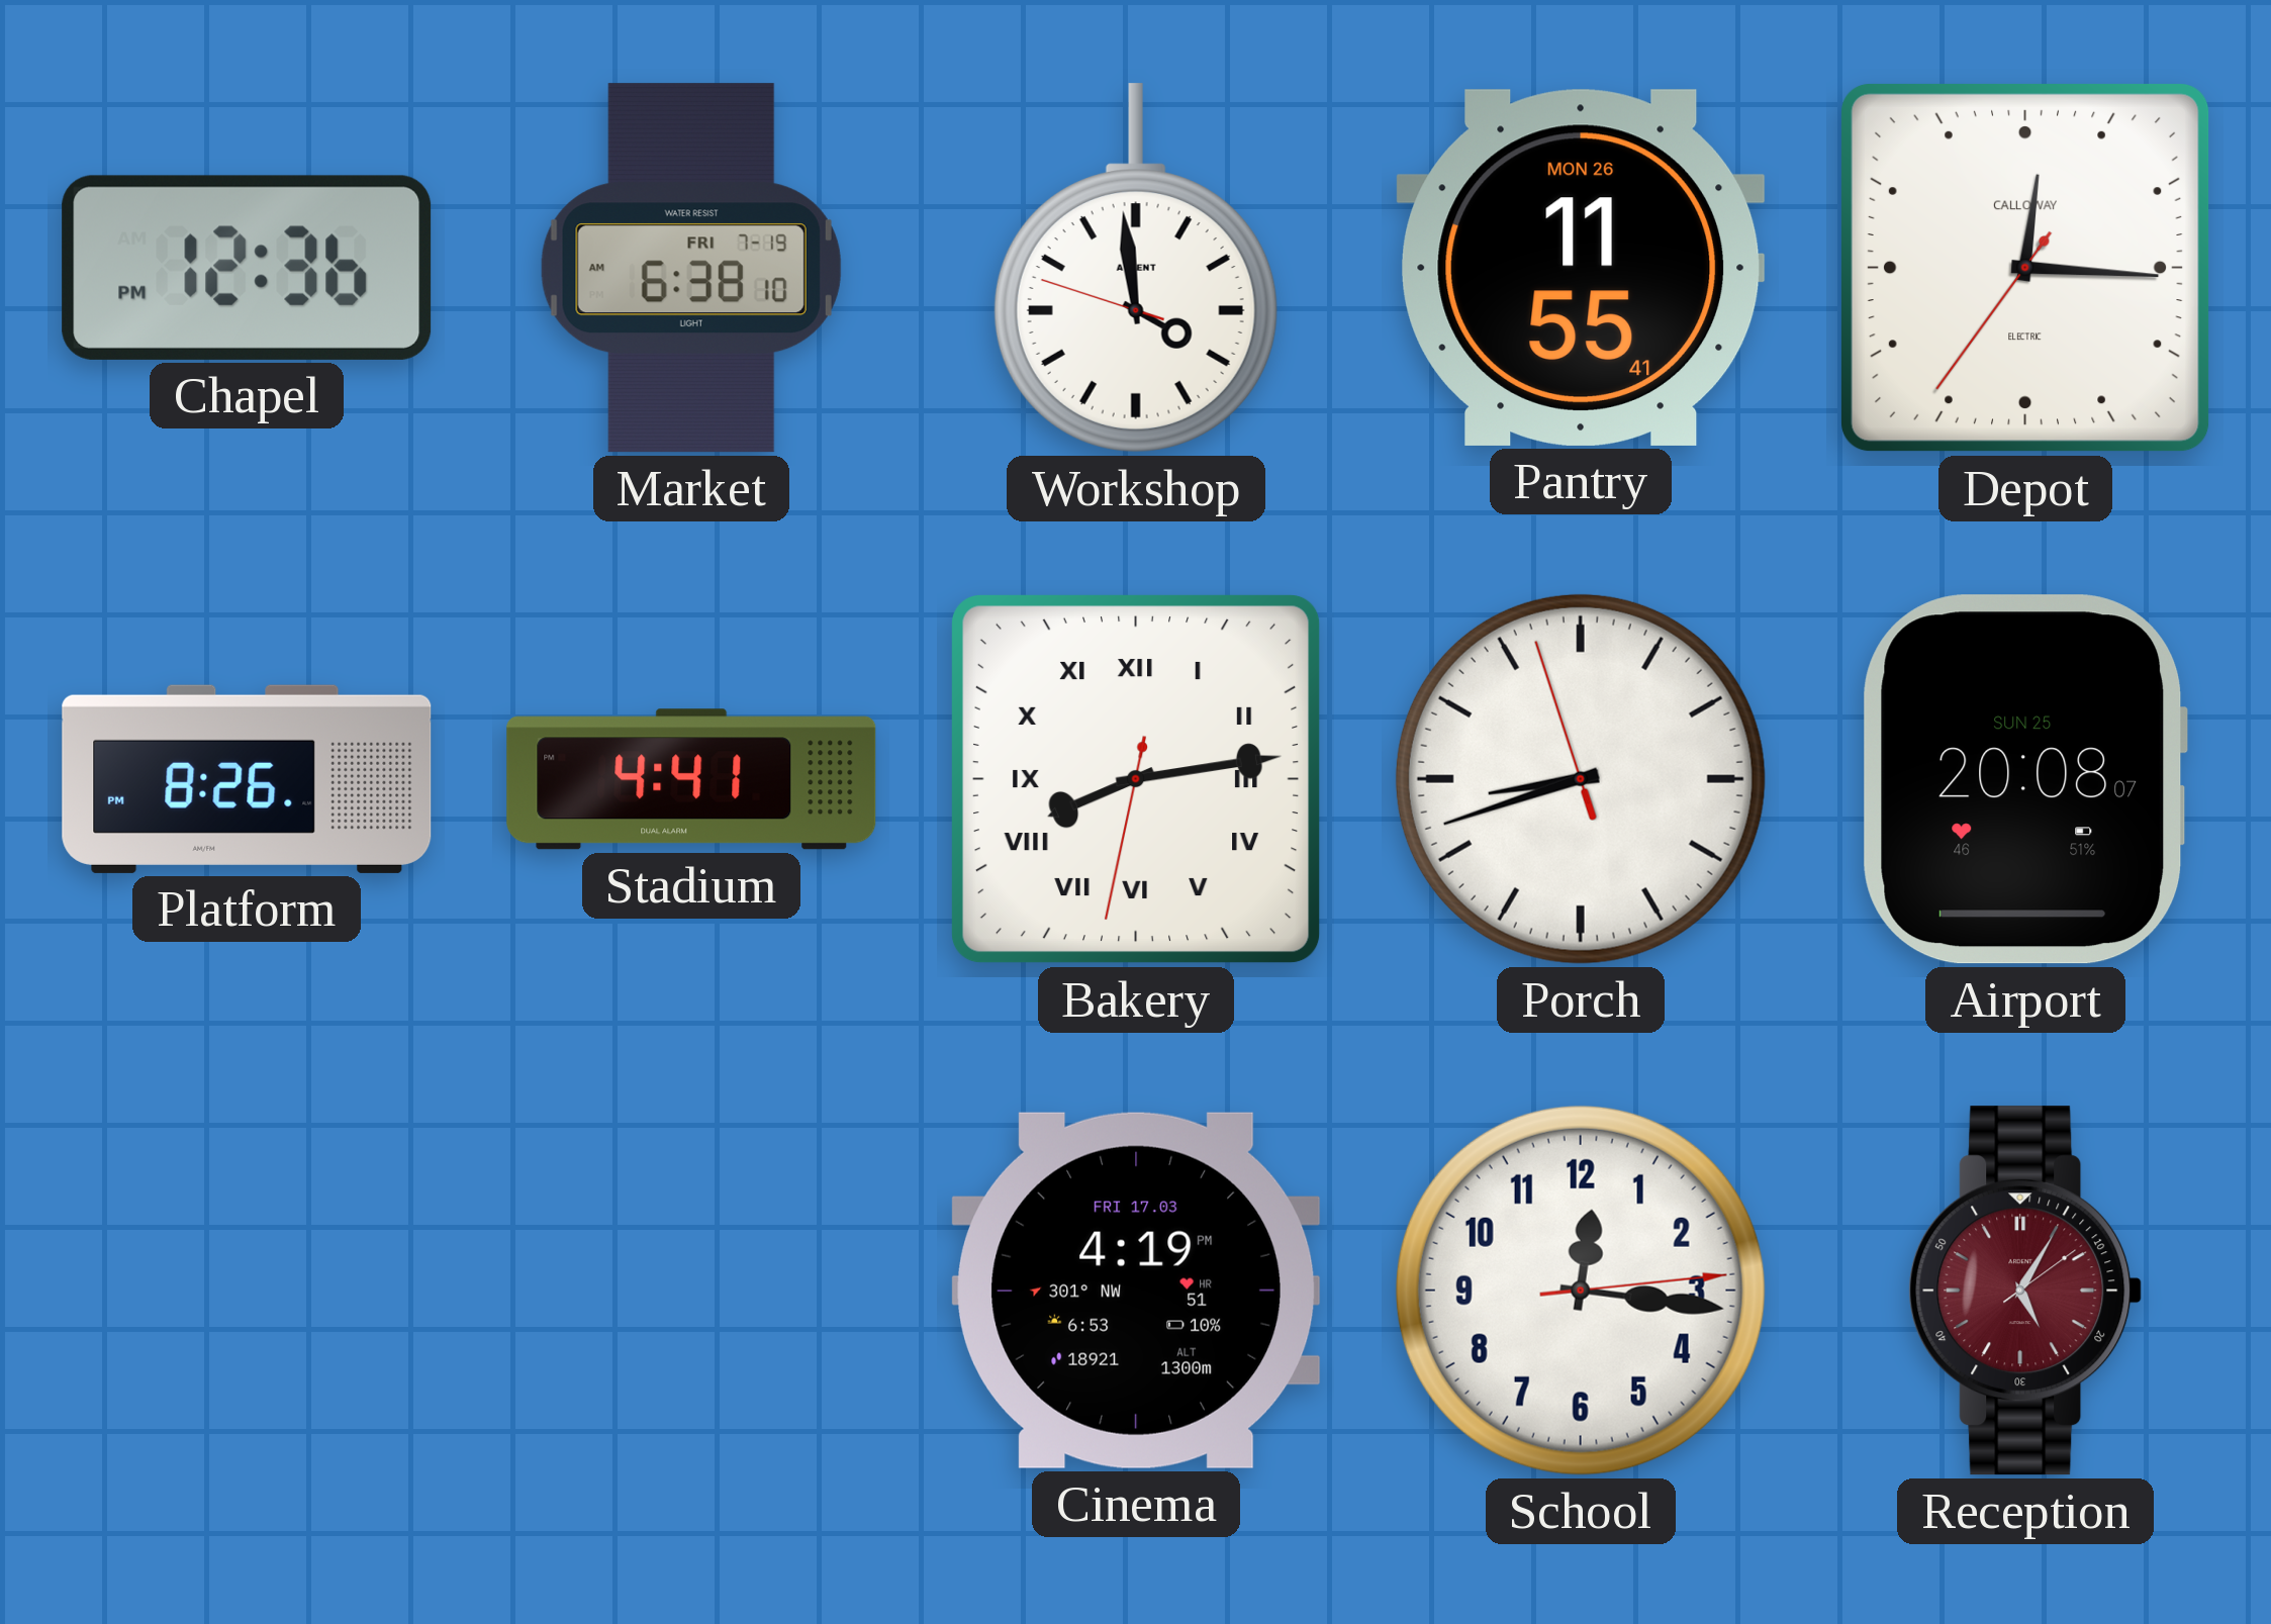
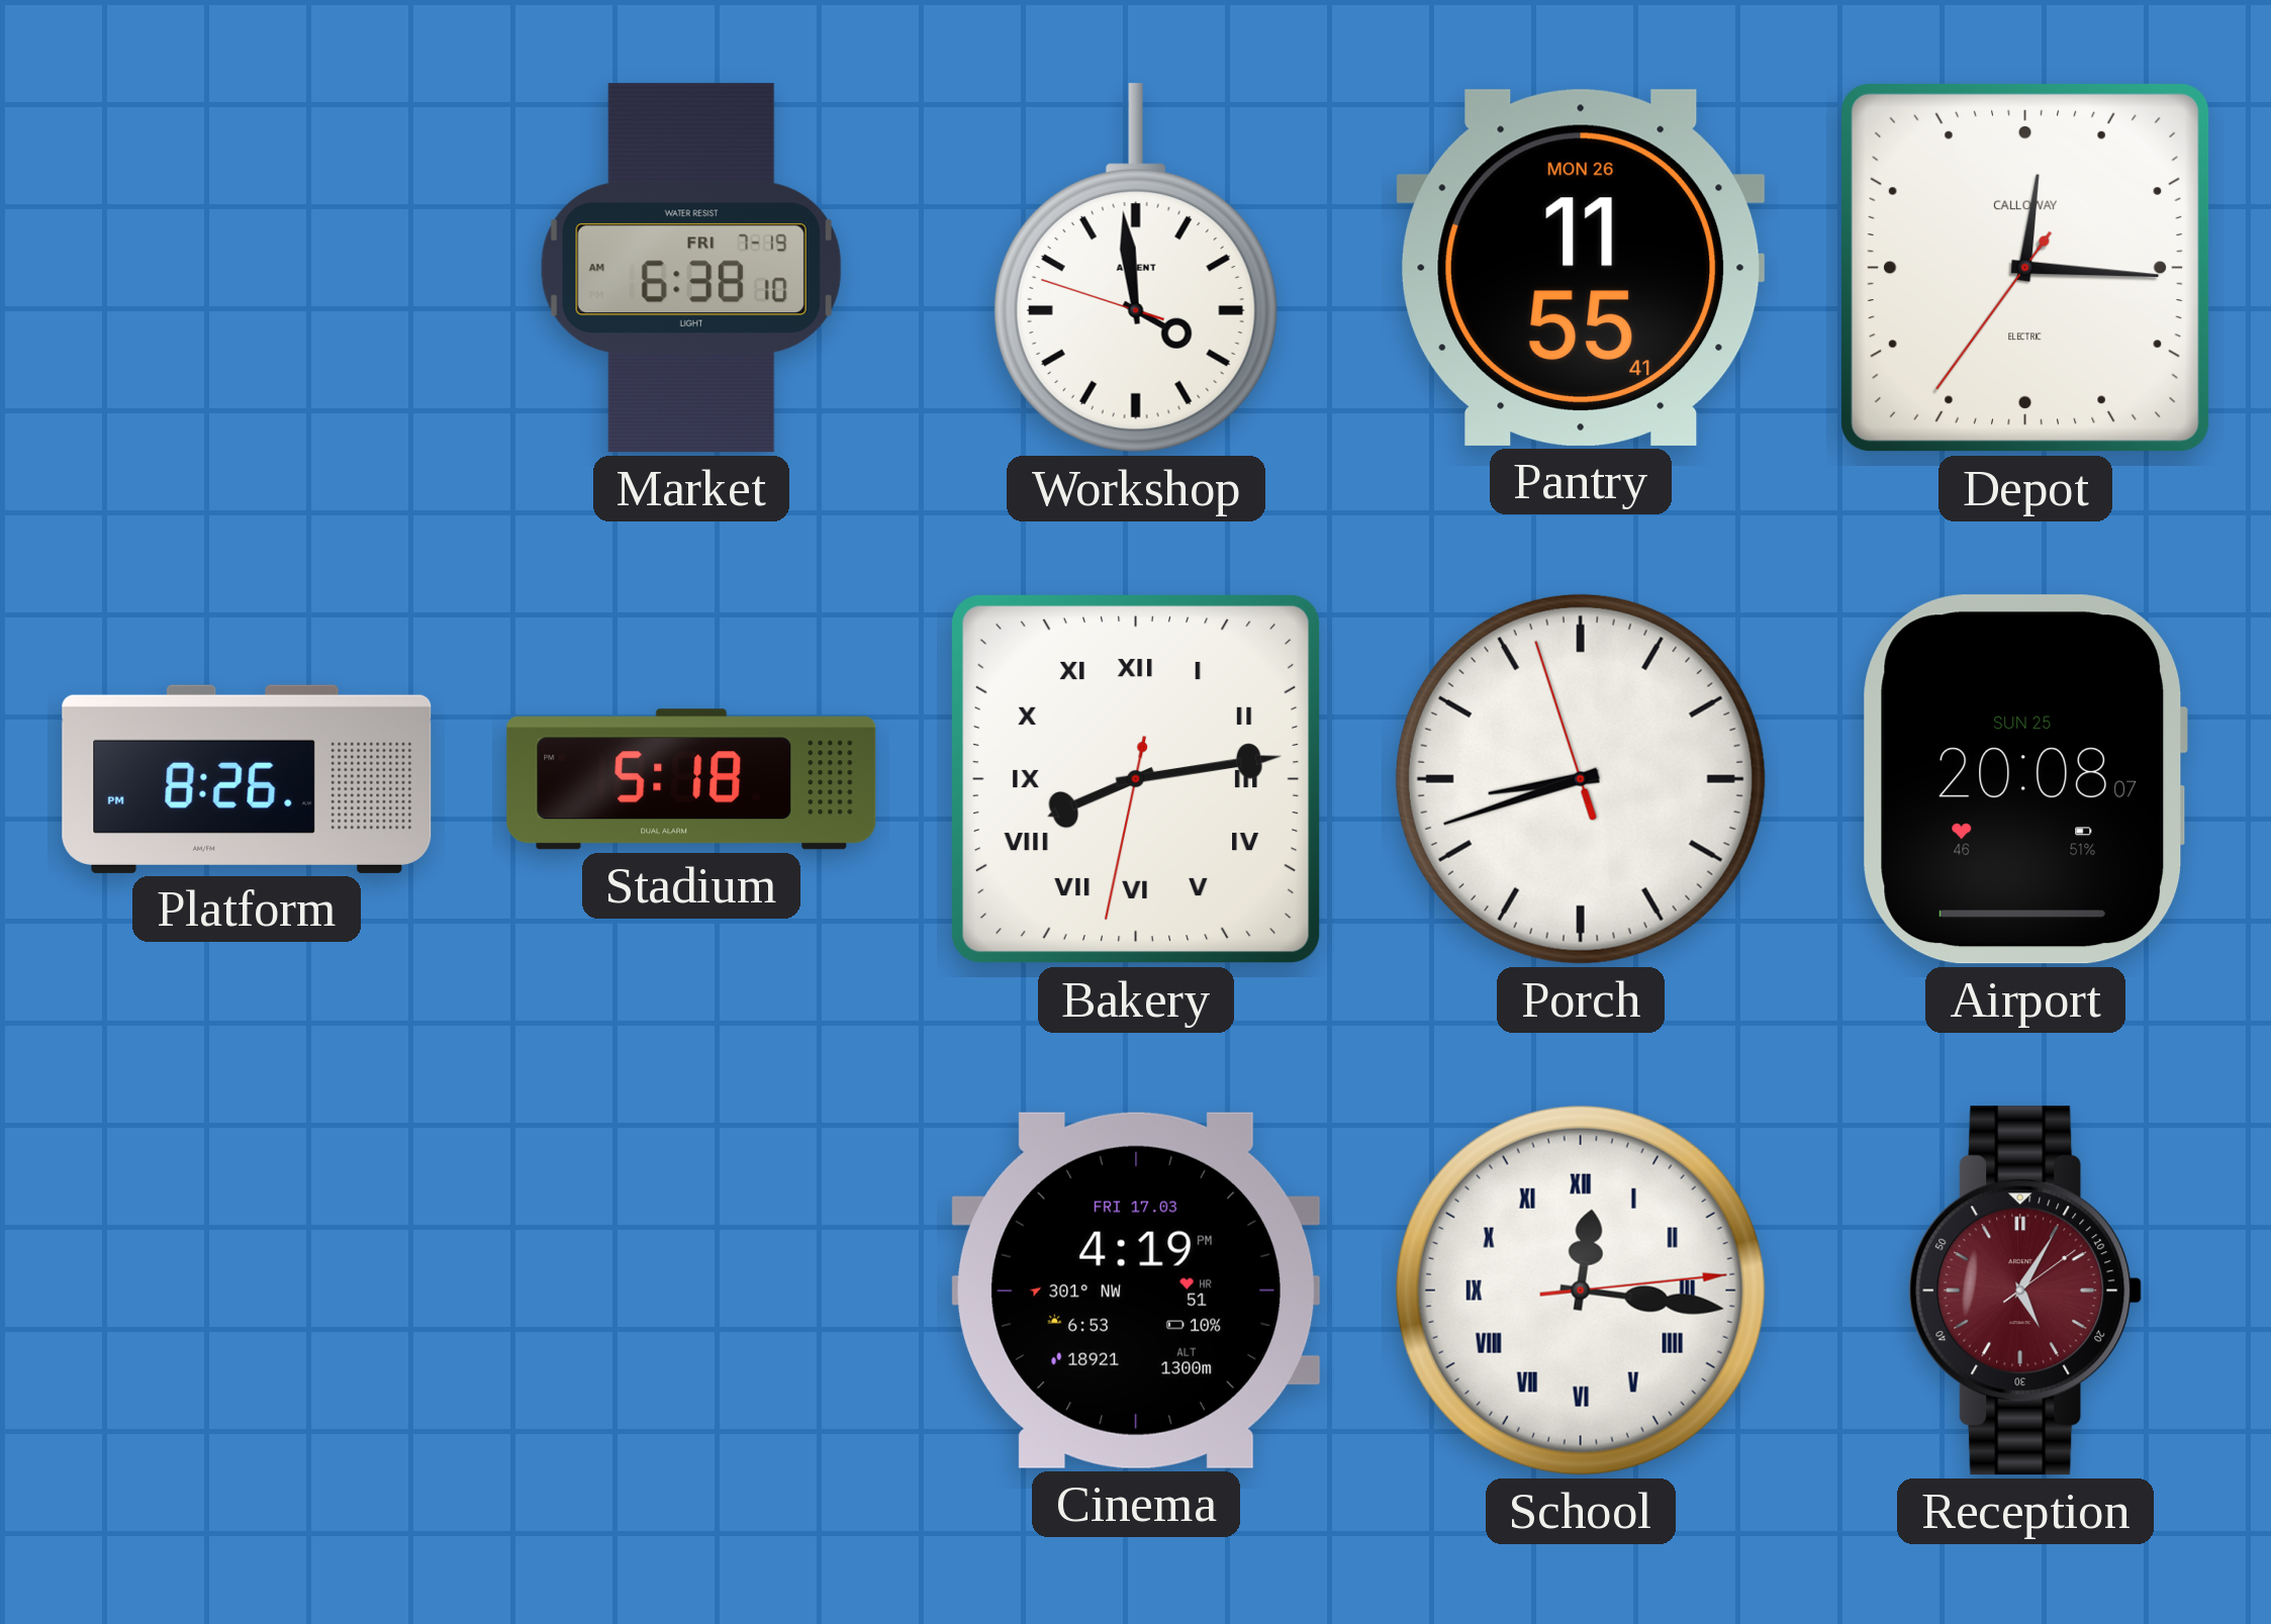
Chapel: 12:36 -> none (247, 268)
Stadium: 4:41 -> 5:18 (691, 779)
School numerals: Arabic -> Roman (1581, 1291)
